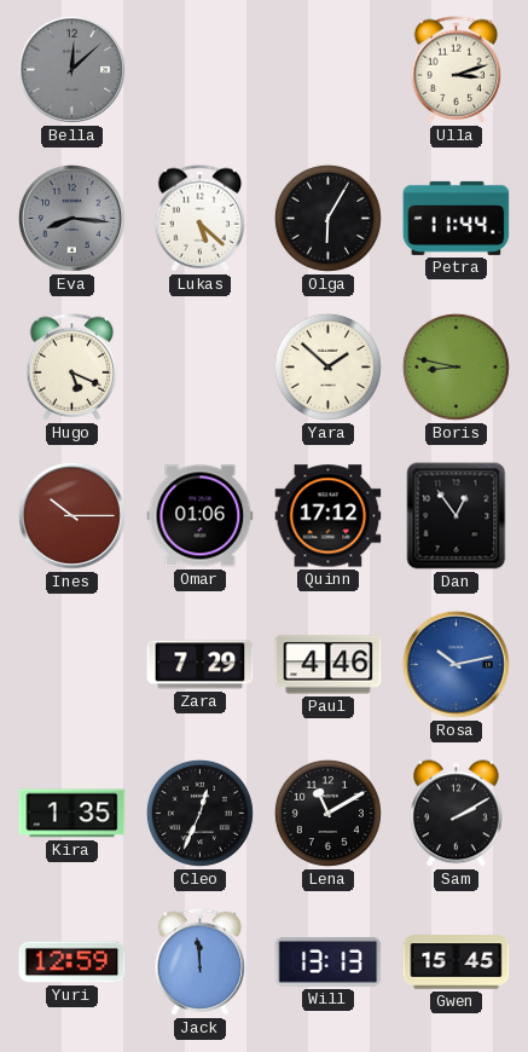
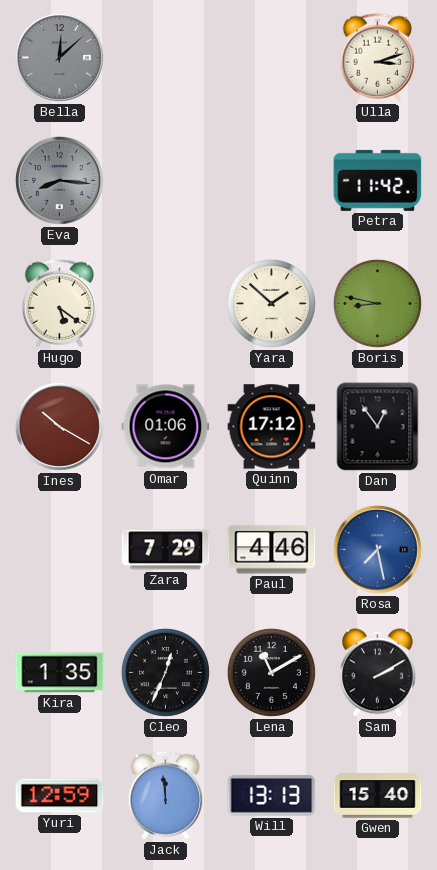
Lukas: 5:22 -> none (201, 219)
Olga: 6:05 -> none (327, 218)
Petra: 11:44 -> 11:42 (378, 180)
Hugo: 5:19 -> 5:21 (60, 304)
Ines: 10:15 -> 10:20 (59, 426)
Rosa: 10:13 -> 7:28 (377, 549)
Gwen: 15:45 -> 15:40 (378, 796)
